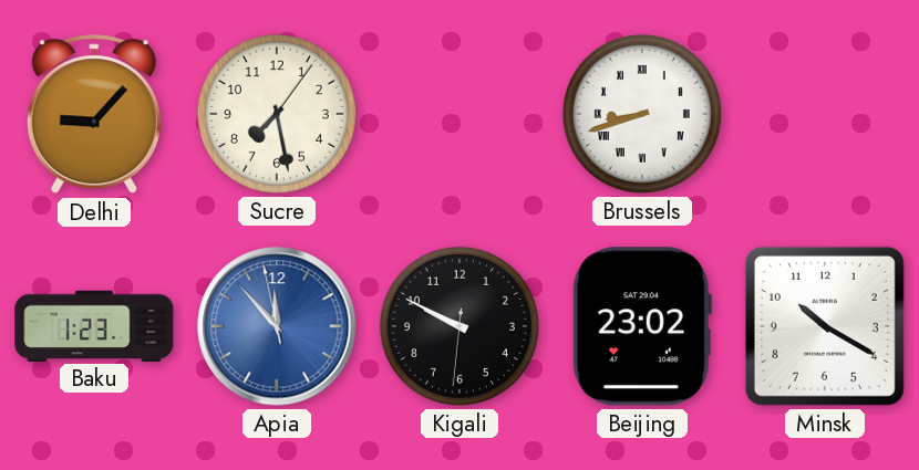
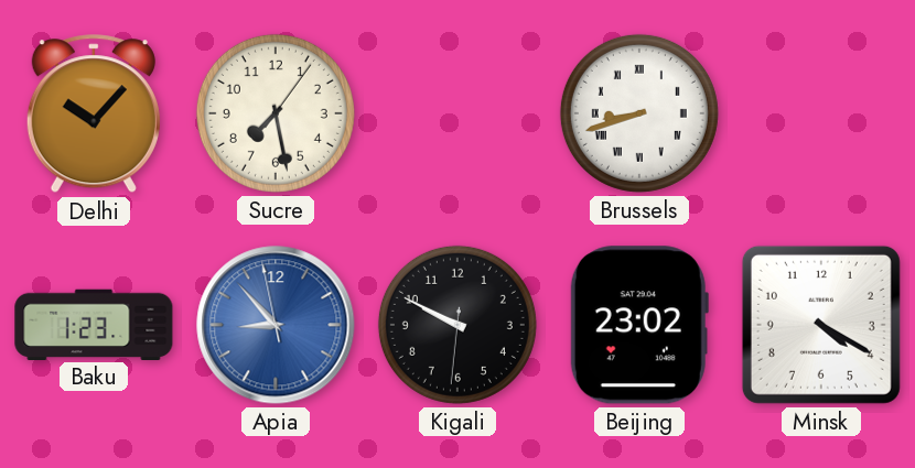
Delhi: 9:07 -> 10:07 (94, 115)
Apia: 11:52 -> 8:52 (276, 325)
Minsk: 10:20 -> 4:20 (821, 325)
